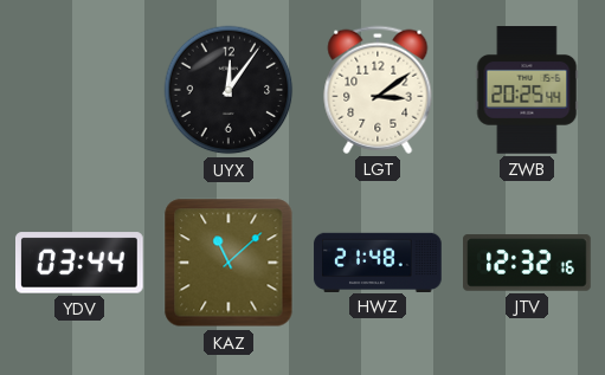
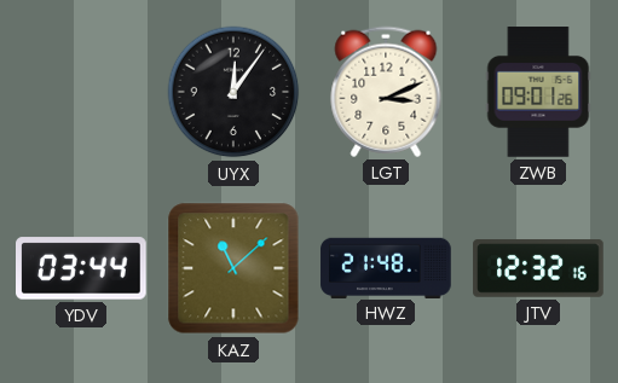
LGT: 3:09 -> 3:11 (386, 92)
ZWB: 20:25 -> 09:01 (538, 92)
